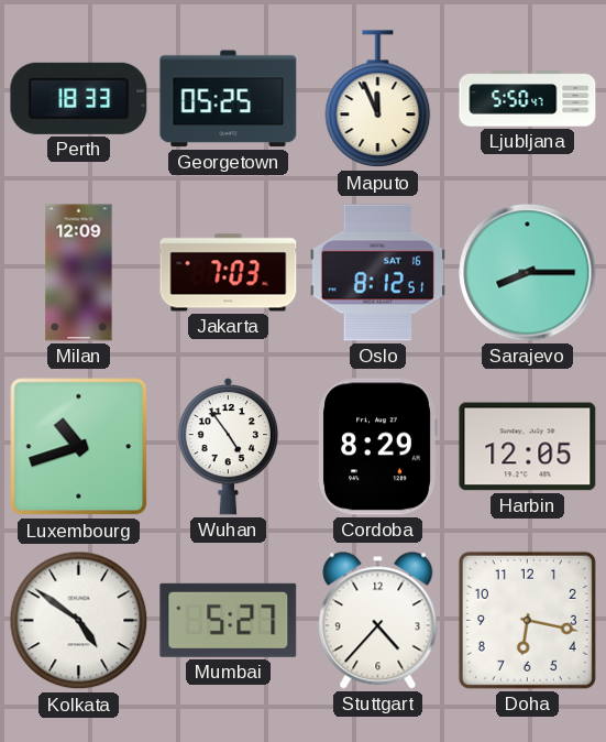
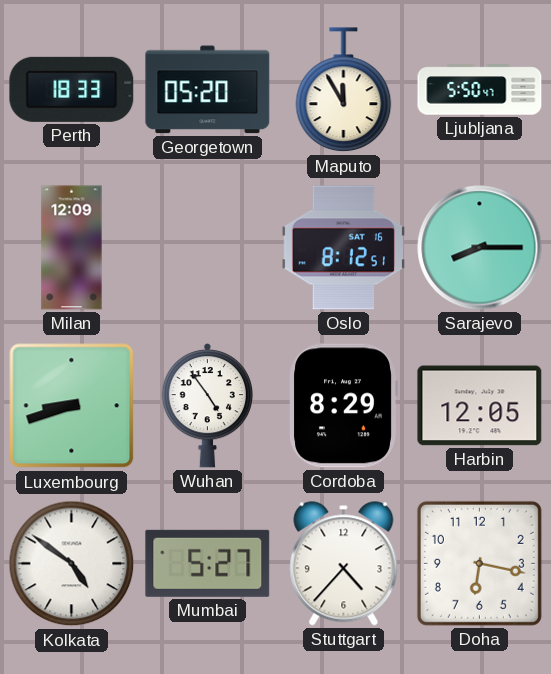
Georgetown: 05:25 -> 05:20 (208, 90)
Maputo: 11:56 -> 11:55 (344, 90)
Jakarta: 7:03 -> none (229, 273)
Luxembourg: 10:42 -> 8:42 (72, 406)
